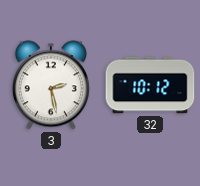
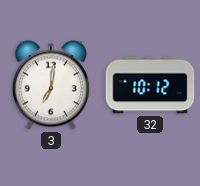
3: 2:28 -> 7:01 (51, 85)
